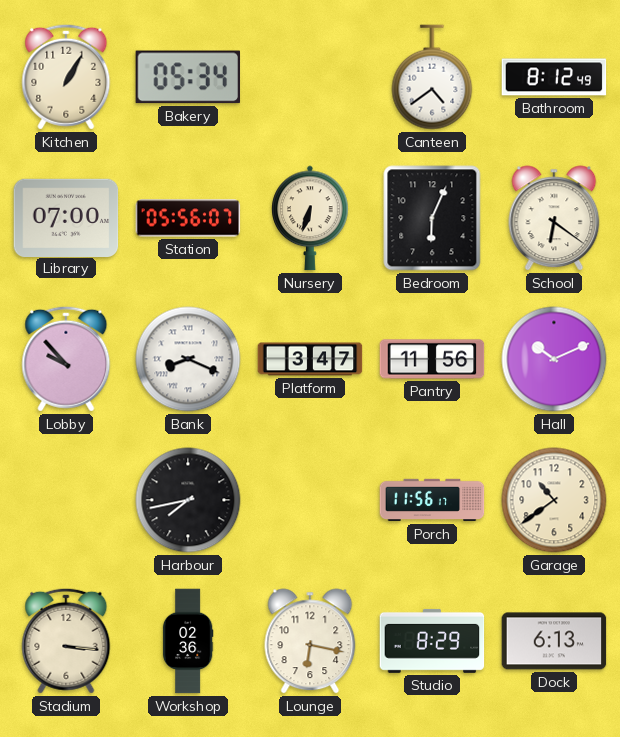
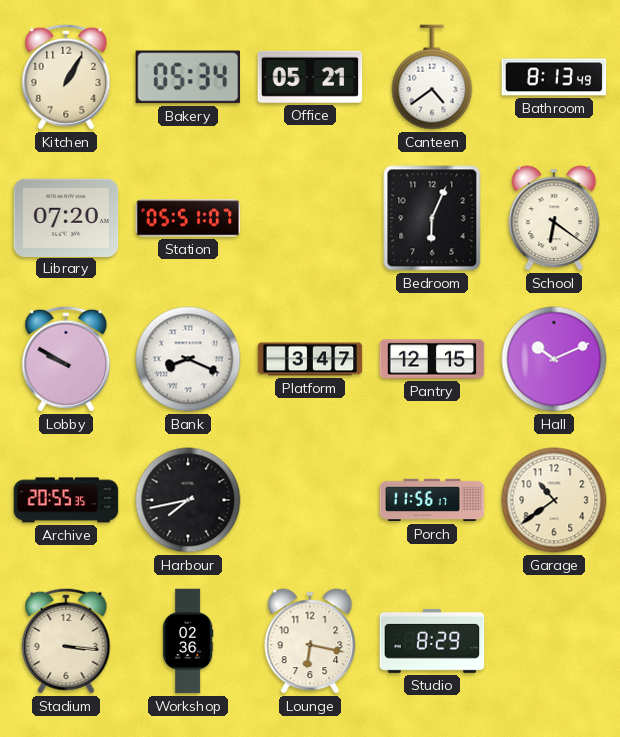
Office: none -> 05:21 (310, 77)
Bathroom: 8:12 -> 8:13 (554, 77)
Library: 07:00 -> 07:20 (66, 217)
Station: 05:56 -> 05:51 (188, 218)
Nursery: 6:33 -> none (310, 218)
Lobby: 9:53 -> 9:50 (66, 359)
Pantry: 11:56 -> 12:15 (432, 359)
Archive: none -> 20:55 (66, 500)
Dock: 6:13 -> none (554, 641)
